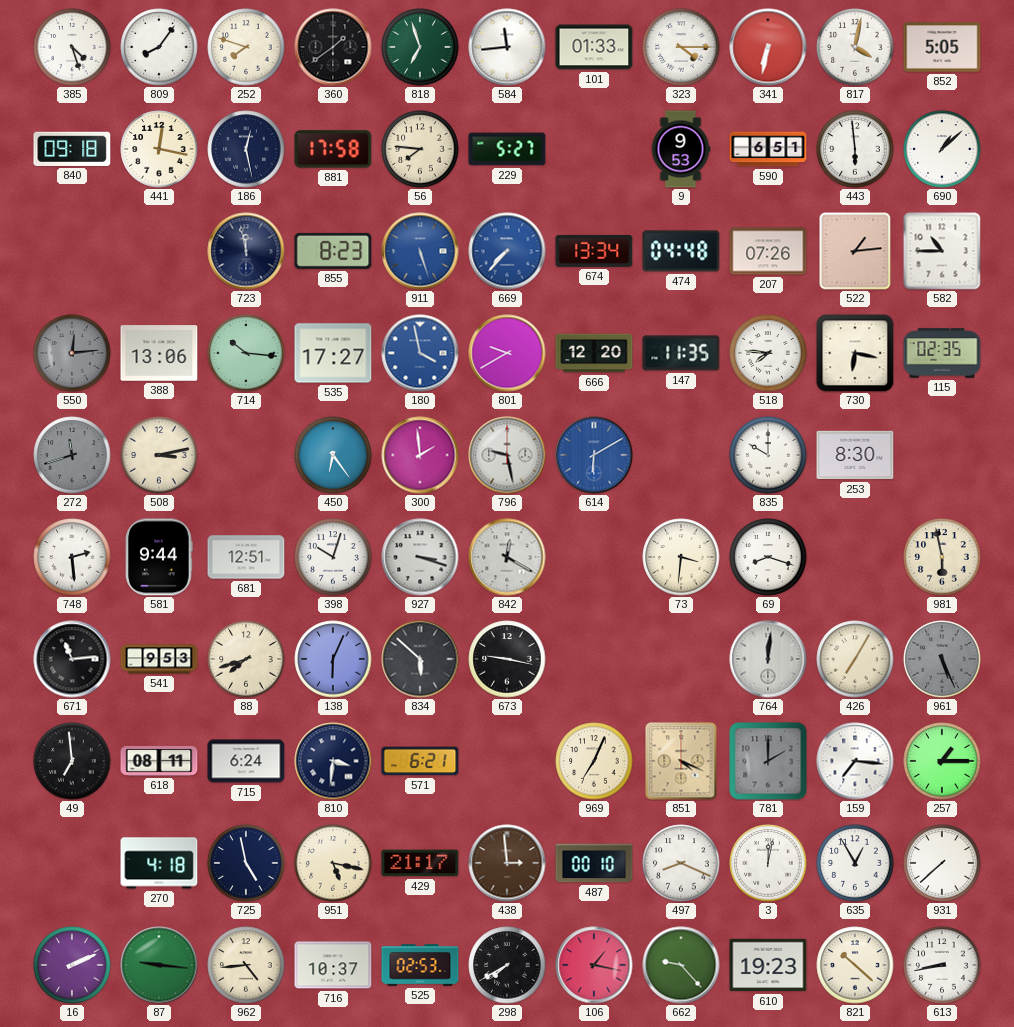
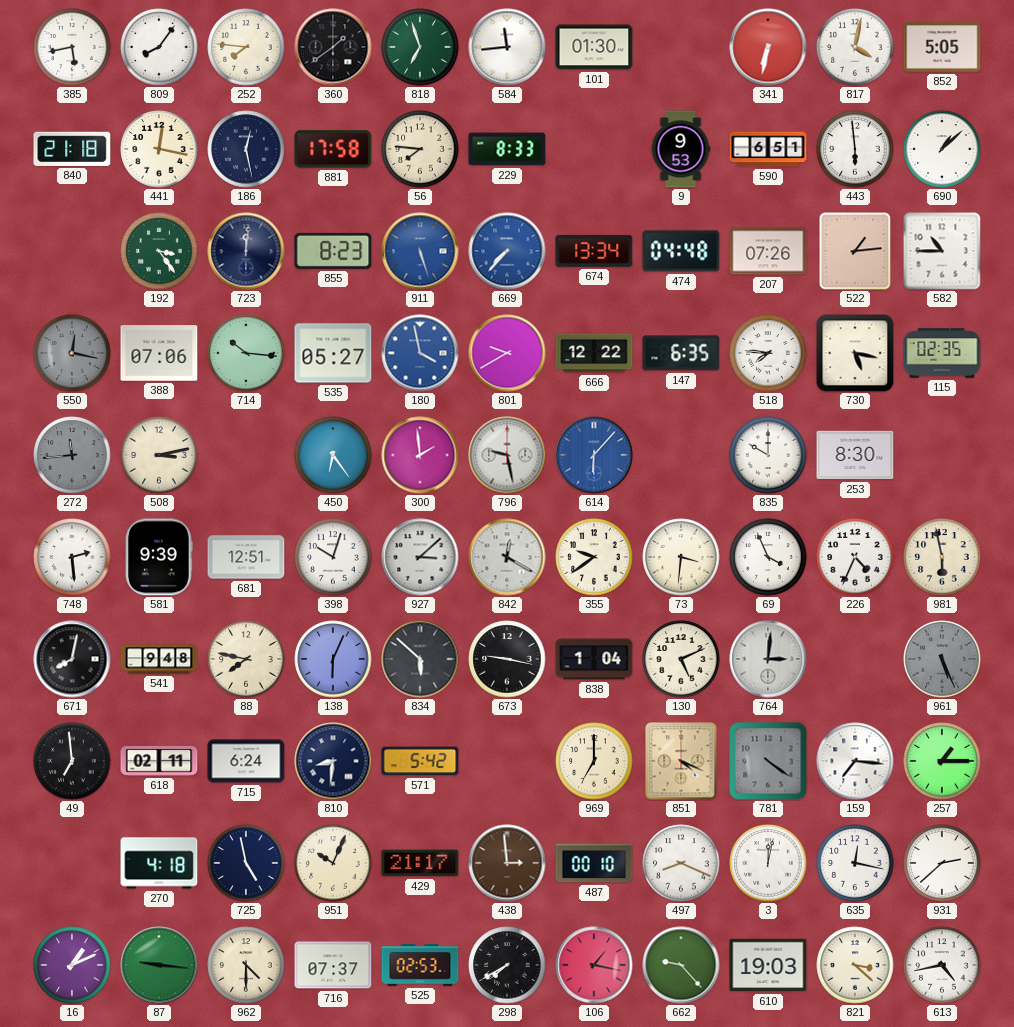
385: 4:27 -> 5:43 (72, 47)
252: 7:48 -> 7:46 (246, 47)
101: 01:33 -> 01:30 (594, 47)
323: 4:15 -> none (681, 47)
840: 09:18 -> 21:18 (72, 149)
229: 5:27 -> 8:33 (507, 149)
192: none -> 3:24 (159, 251)
723: 11:58 -> 12:01 (246, 251)
550: 12:14 -> 12:17 (72, 353)
388: 13:06 -> 07:06 (159, 353)
535: 17:27 -> 05:27 (333, 353)
666: 12:20 -> 12:22 (594, 353)
147: 11:35 -> 6:35 (681, 353)
730: 6:17 -> 5:17 (855, 353)
272: 11:42 -> 11:44 (72, 455)
614: 6:10 -> 6:07 (594, 455)
581: 9:44 -> 9:39 (159, 557)
927: 3:18 -> 3:08 (420, 557)
355: none -> 9:39 (594, 557)
69: 8:18 -> 3:56 (768, 557)
226: none -> 4:34 (855, 557)
671: 11:14 -> 8:02 (72, 659)
541: 9:53 -> 9:48 (159, 659)
88: 7:42 -> 7:47 (246, 659)
838: none -> 1:04 (594, 659)
130: none -> 5:11 (681, 659)
764: 12:01 -> 3:01 (768, 659)
426: 7:05 -> none (855, 659)
618: 08:11 -> 02:11 (159, 761)
810: 3:31 -> 8:31 (333, 761)
571: 6:21 -> 5:42 (420, 761)
969: 7:04 -> 7:00 (594, 761)
781: 2:00 -> 4:21 (768, 761)
951: 5:17 -> 10:04 (333, 863)
635: 12:55 -> 12:17 (855, 863)
931: 7:38 -> 2:38 (942, 863)
16: 2:11 -> 1:11 (72, 965)
962: 4:44 -> 4:30 (246, 965)
716: 10:37 -> 07:37 (333, 965)
610: 19:23 -> 19:03 (768, 965)
821: 10:22 -> 3:22 (855, 965)
613: 8:43 -> 4:43 (942, 965)
